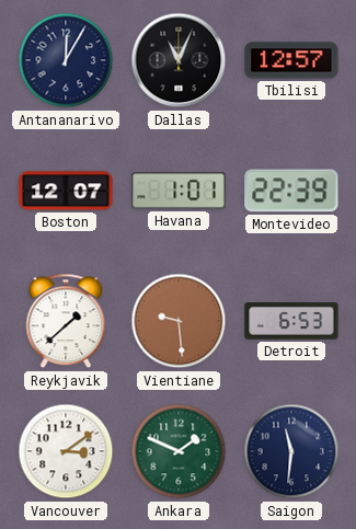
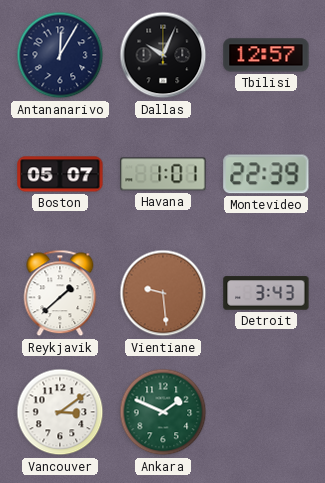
Dallas: 11:04 -> 10:04 (163, 55)
Boston: 12:07 -> 05:07 (60, 174)
Detroit: 6:53 -> 3:43 (266, 293)
Saigon: 11:31 -> none (291, 451)
